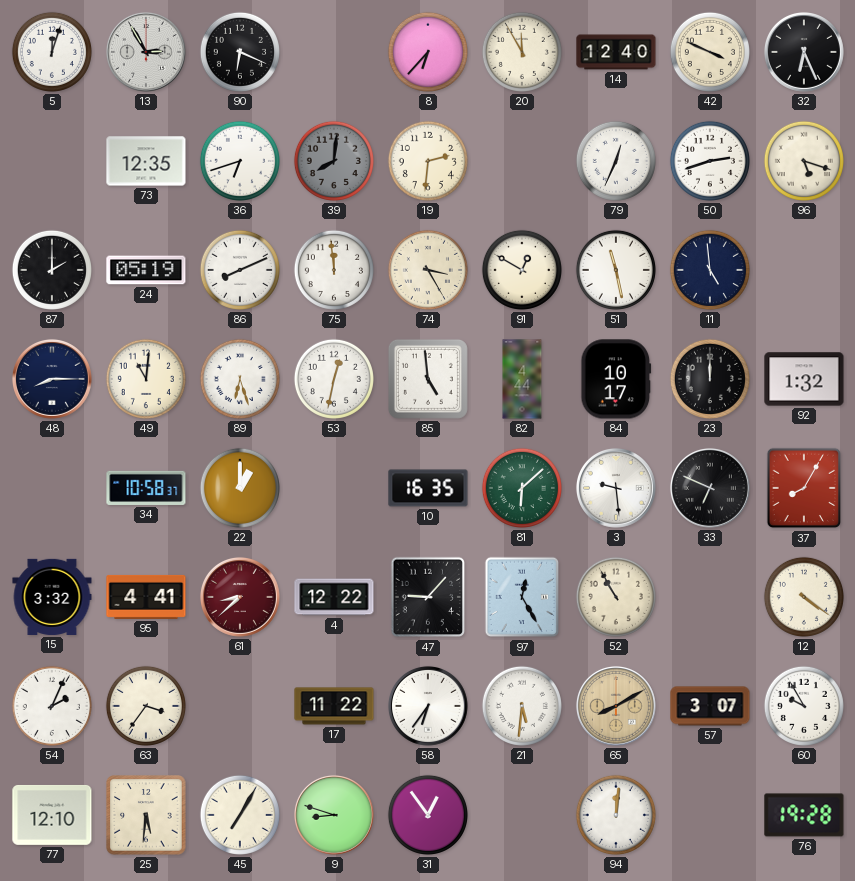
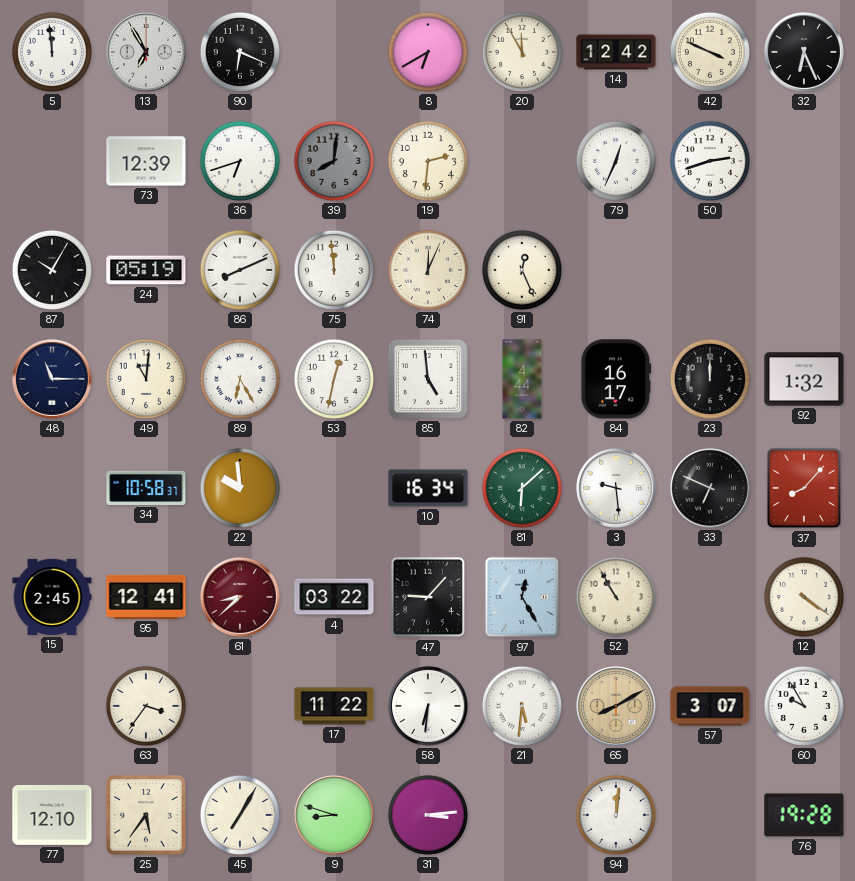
5: 12:03 -> 11:59 (52, 52)
13: 2:55 -> 6:55 (146, 52)
8: 6:37 -> 6:40 (428, 52)
14: 12:40 -> 12:42 (616, 52)
73: 12:35 -> 12:39 (146, 161)
96: 5:18 -> none (804, 161)
87: 2:00 -> 10:05 (52, 270)
74: 3:25 -> 12:04 (428, 270)
91: 12:50 -> 12:26 (522, 270)
51: 11:28 -> none (616, 270)
11: 4:59 -> none (710, 270)
48: 8:15 -> 11:15 (52, 379)
89: 6:27 -> 6:25 (240, 379)
84: 10:17 -> 16:17 (616, 379)
22: 1:00 -> 9:59 (240, 488)
10: 16:35 -> 16:34 (428, 488)
37: 8:05 -> 8:07 (804, 488)
15: 3:32 -> 2:45 (52, 597)
95: 4:41 -> 12:41 (146, 597)
4: 12:22 -> 03:22 (334, 597)
54: 2:04 -> none (52, 706)
58: 6:36 -> 6:31 (428, 706)
25: 5:31 -> 5:36 (146, 815)
31: 12:54 -> 3:14 (428, 815)
